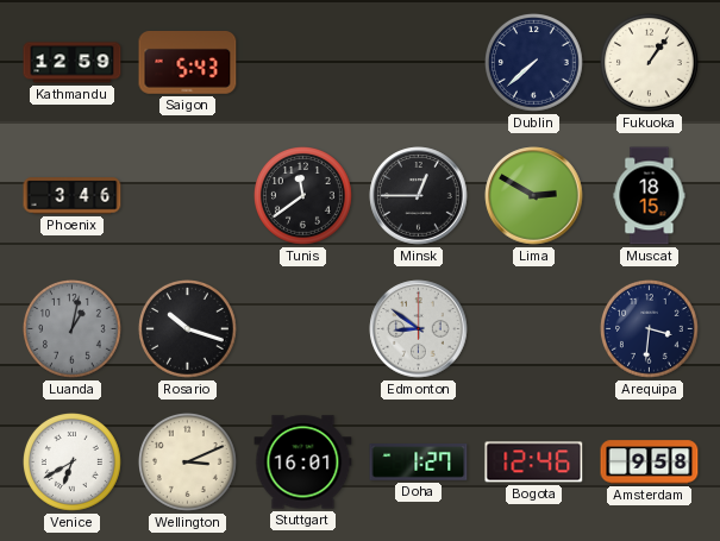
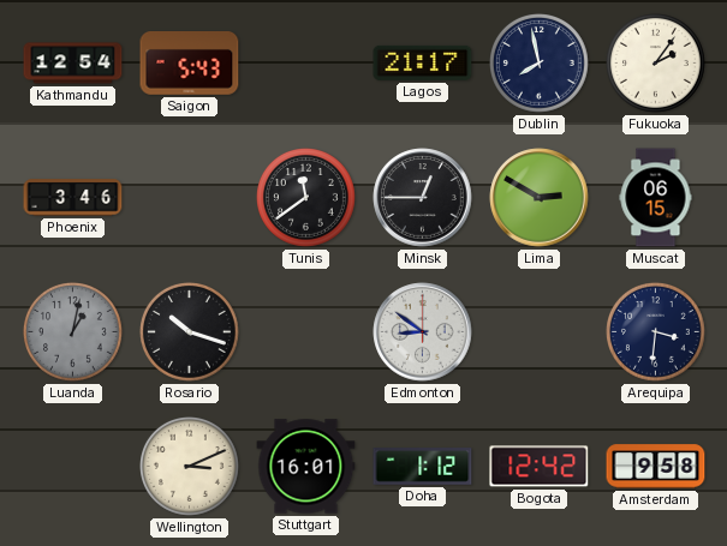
Kathmandu: 12:59 -> 12:54 (73, 64)
Lagos: none -> 21:17 (423, 62)
Dublin: 7:38 -> 7:58 (540, 64)
Fukuoka: 1:06 -> 2:06 (656, 64)
Muscat: 18:15 -> 06:15 (656, 198)
Venice: 6:40 -> none (73, 463)
Doha: 1:27 -> 1:12 (423, 467)
Bogota: 12:46 -> 12:42 (540, 467)
